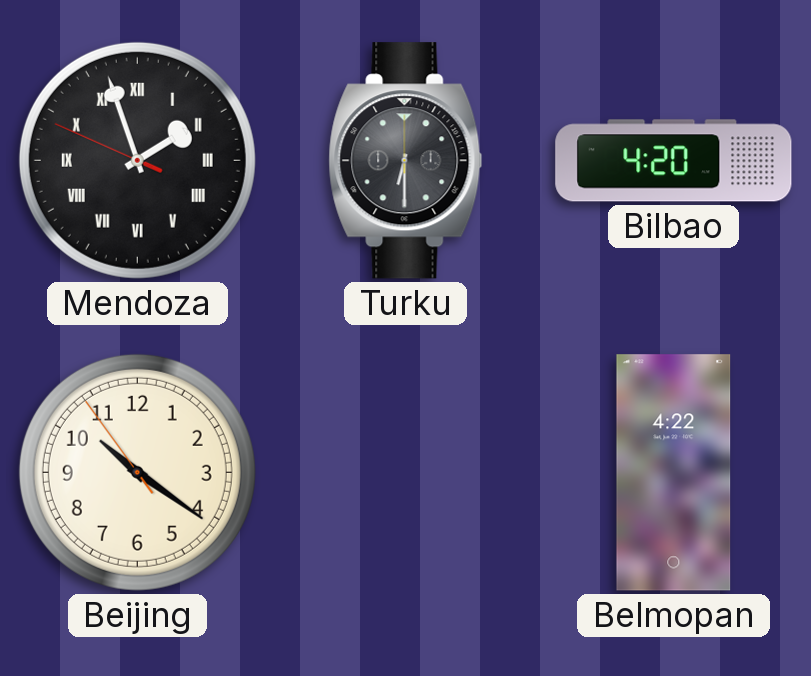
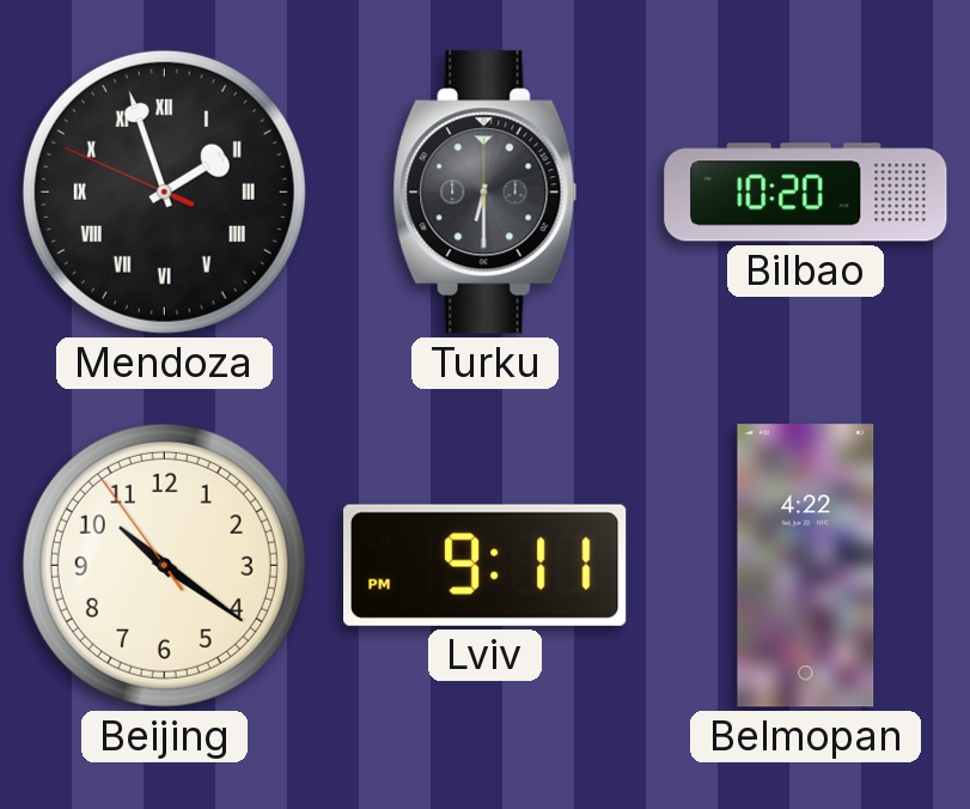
Bilbao: 4:20 -> 10:20 (806, 193)
Lviv: none -> 9:11 (486, 565)
